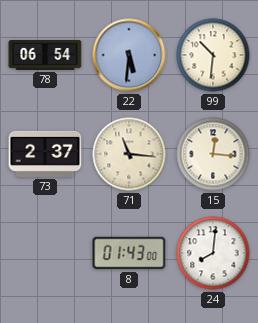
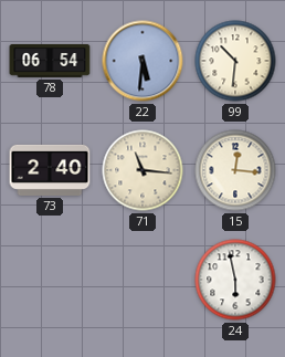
73: 2:37 -> 2:40 (50, 170)
8: 01:43 -> none (129, 253)
24: 8:01 -> 5:58 (235, 280)
